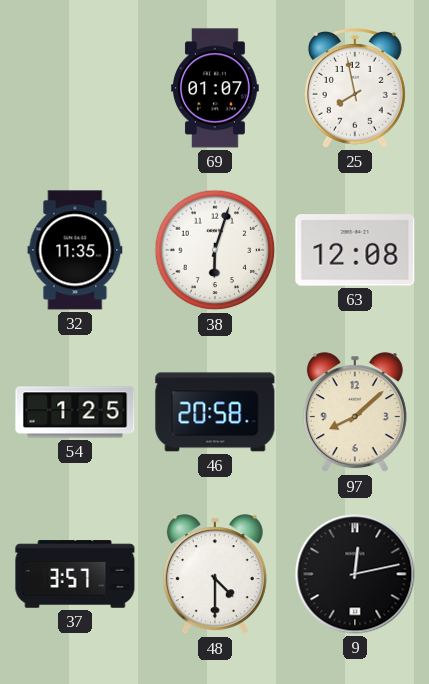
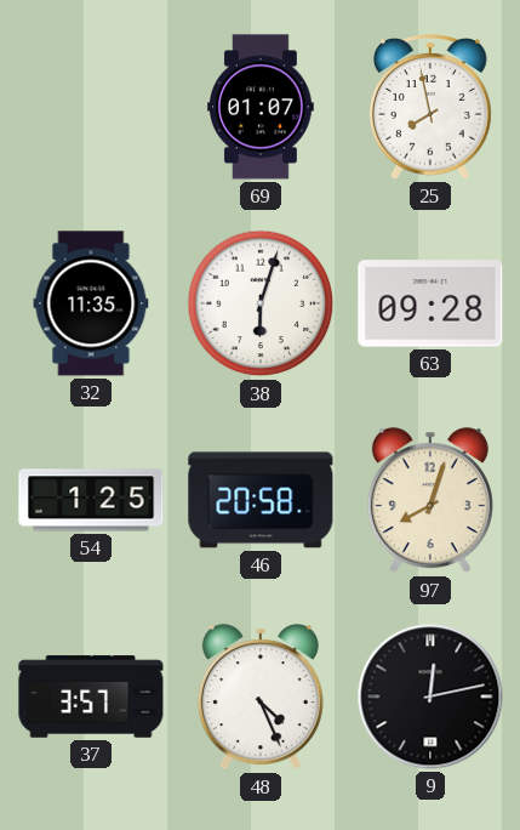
63: 12:08 -> 09:28 (430, 303)
97: 8:08 -> 8:03 (430, 501)
48: 4:30 -> 4:26 (261, 698)
